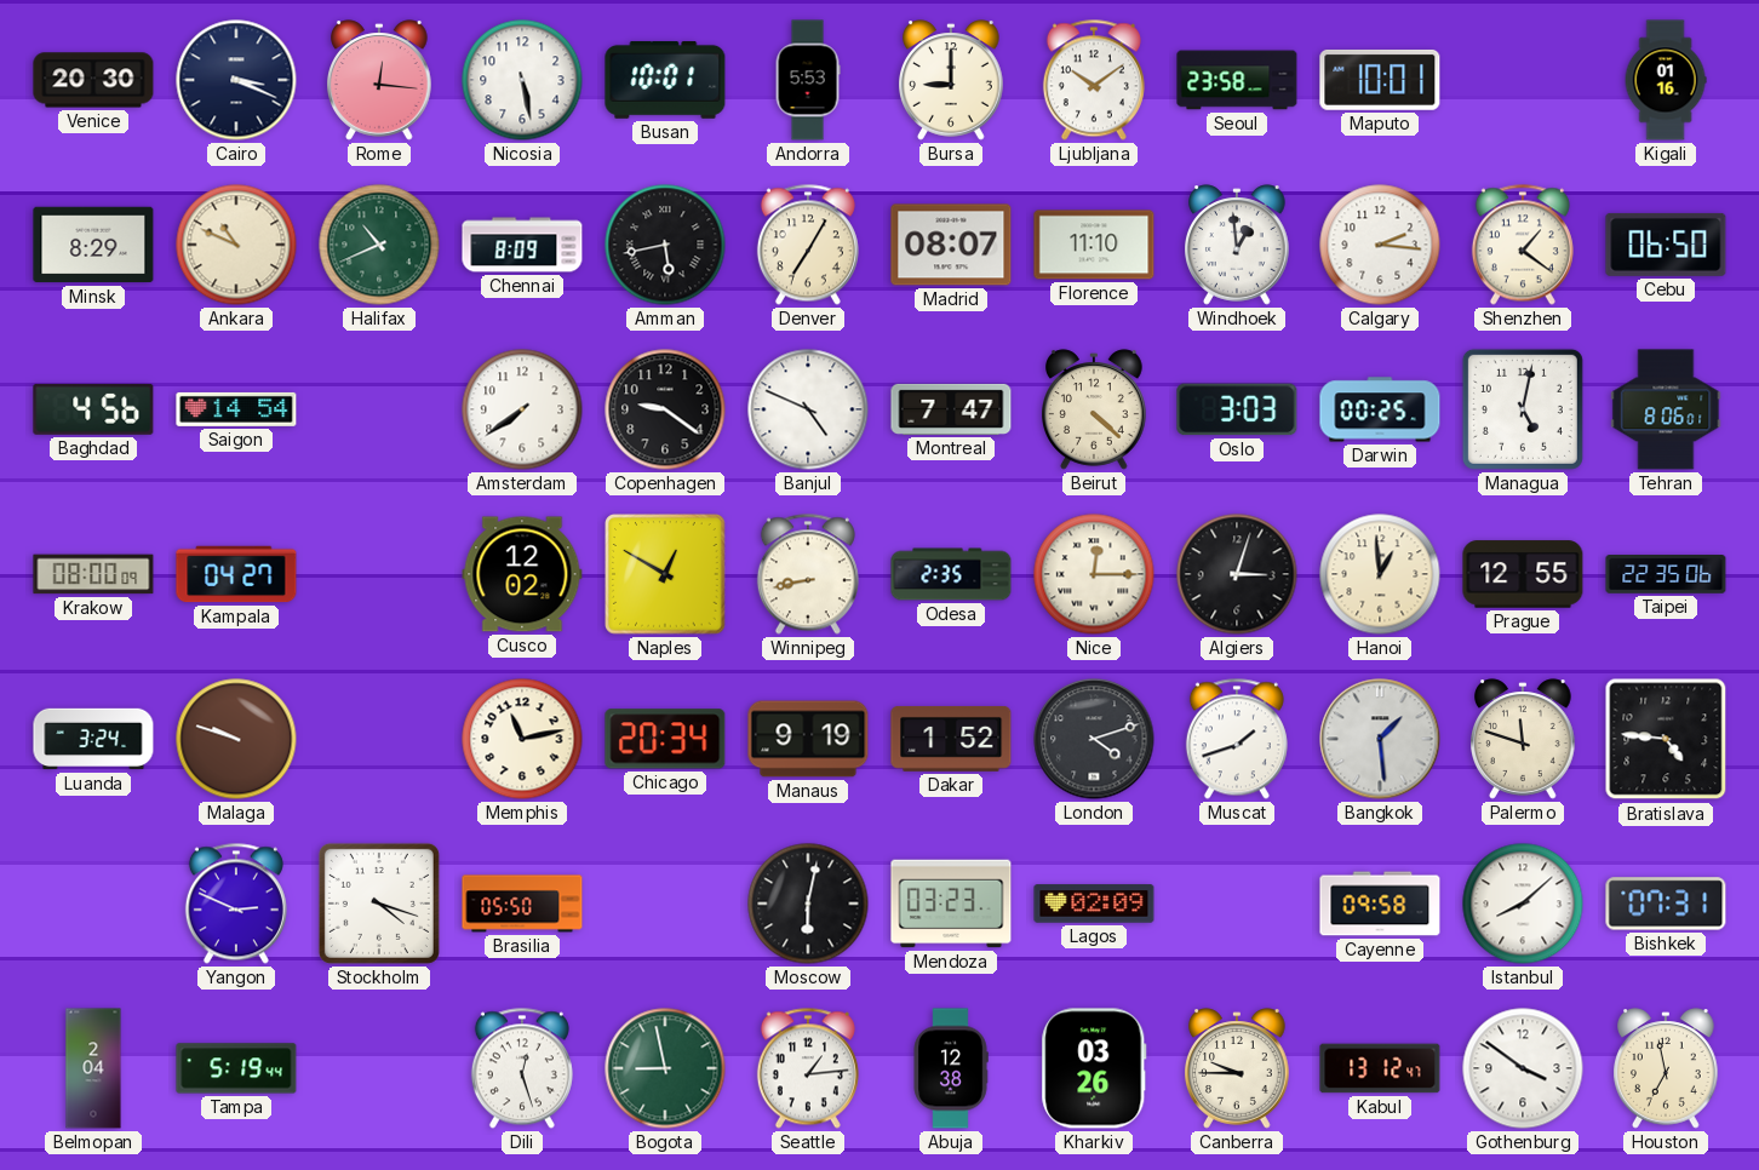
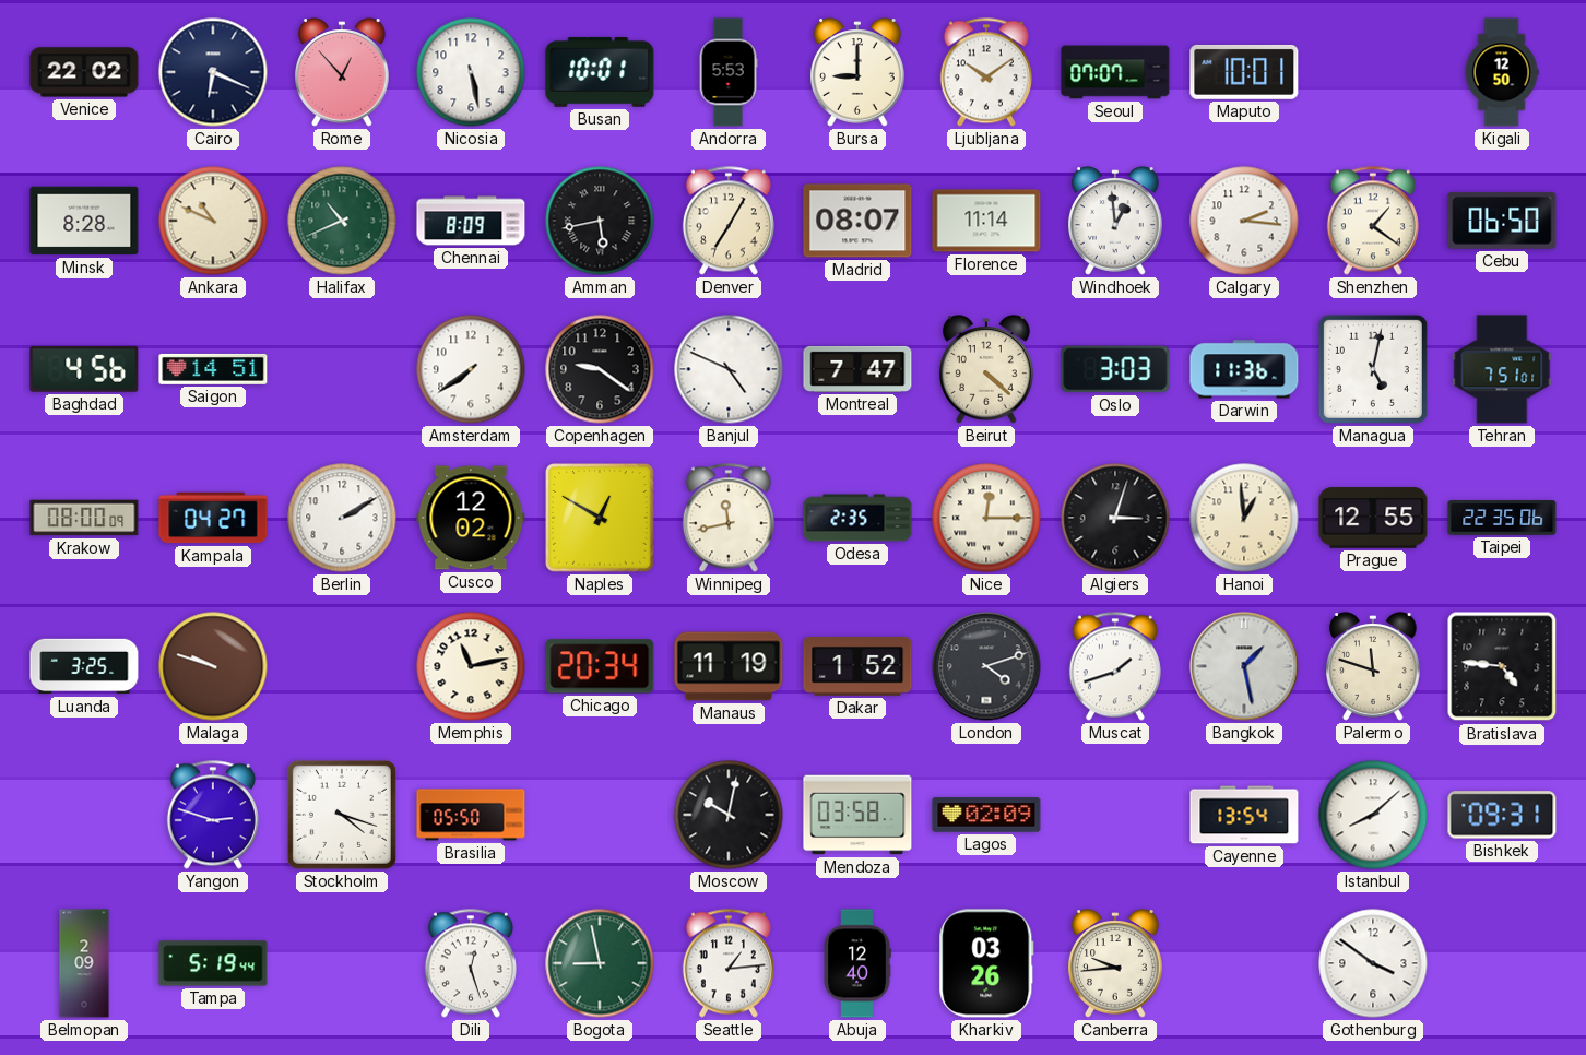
Venice: 20:30 -> 22:02 (84, 72)
Cairo: 3:19 -> 6:19 (213, 72)
Rome: 12:16 -> 12:53 (343, 72)
Seoul: 23:58 -> 07:07 (1115, 72)
Kigali: 01:16 -> 12:50 (1502, 72)
Minsk: 8:29 -> 8:28 (84, 221)
Florence: 11:10 -> 11:14 (986, 221)
Saigon: 14:54 -> 14:51 (213, 369)
Darwin: 00:25 -> 11:36 (1244, 369)
Tehran: 8:06 -> 7:51 (1502, 369)
Berlin: none -> 2:10 (342, 518)
Winnipeg: 8:43 -> 11:43 (729, 518)
Luanda: 3:24 -> 3:25 (84, 666)
Manaus: 9:19 -> 11:19 (729, 666)
Bangkok: 1:29 -> 1:28 (1244, 666)
Yangon: 2:49 -> 2:48 (213, 815)
Moscow: 6:02 -> 10:02 (729, 815)
Mendoza: 03:23 -> 03:58 (857, 815)
Cayenne: 09:58 -> 13:54 (1244, 815)
Bishkek: 07:31 -> 09:31 (1502, 815)
Belmopan: 2:04 -> 2:09 (84, 963)
Abuja: 12:38 -> 12:40 (857, 963)
Canberra: 9:45 -> 9:44 (1116, 963)
Kabul: 13:12 -> none (1380, 1068)
Houston: 6:58 -> none (1667, 1068)
